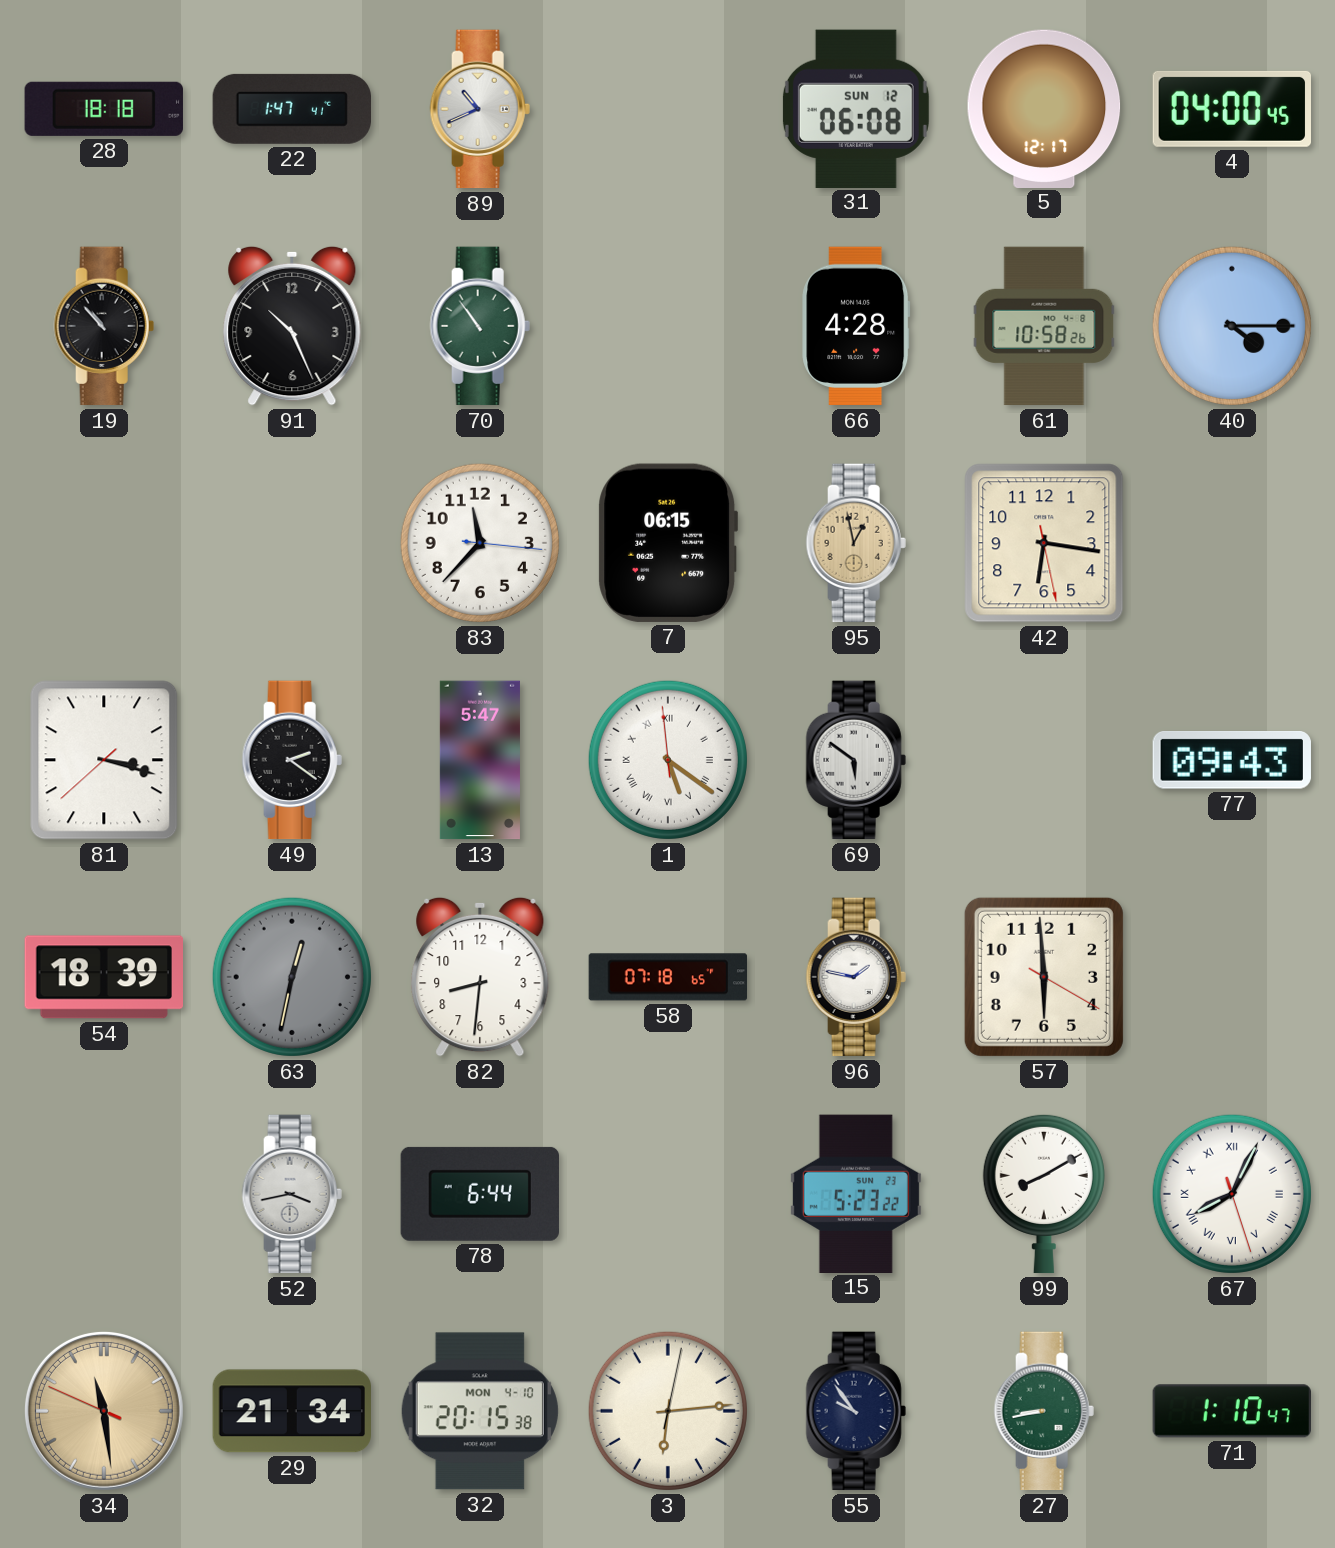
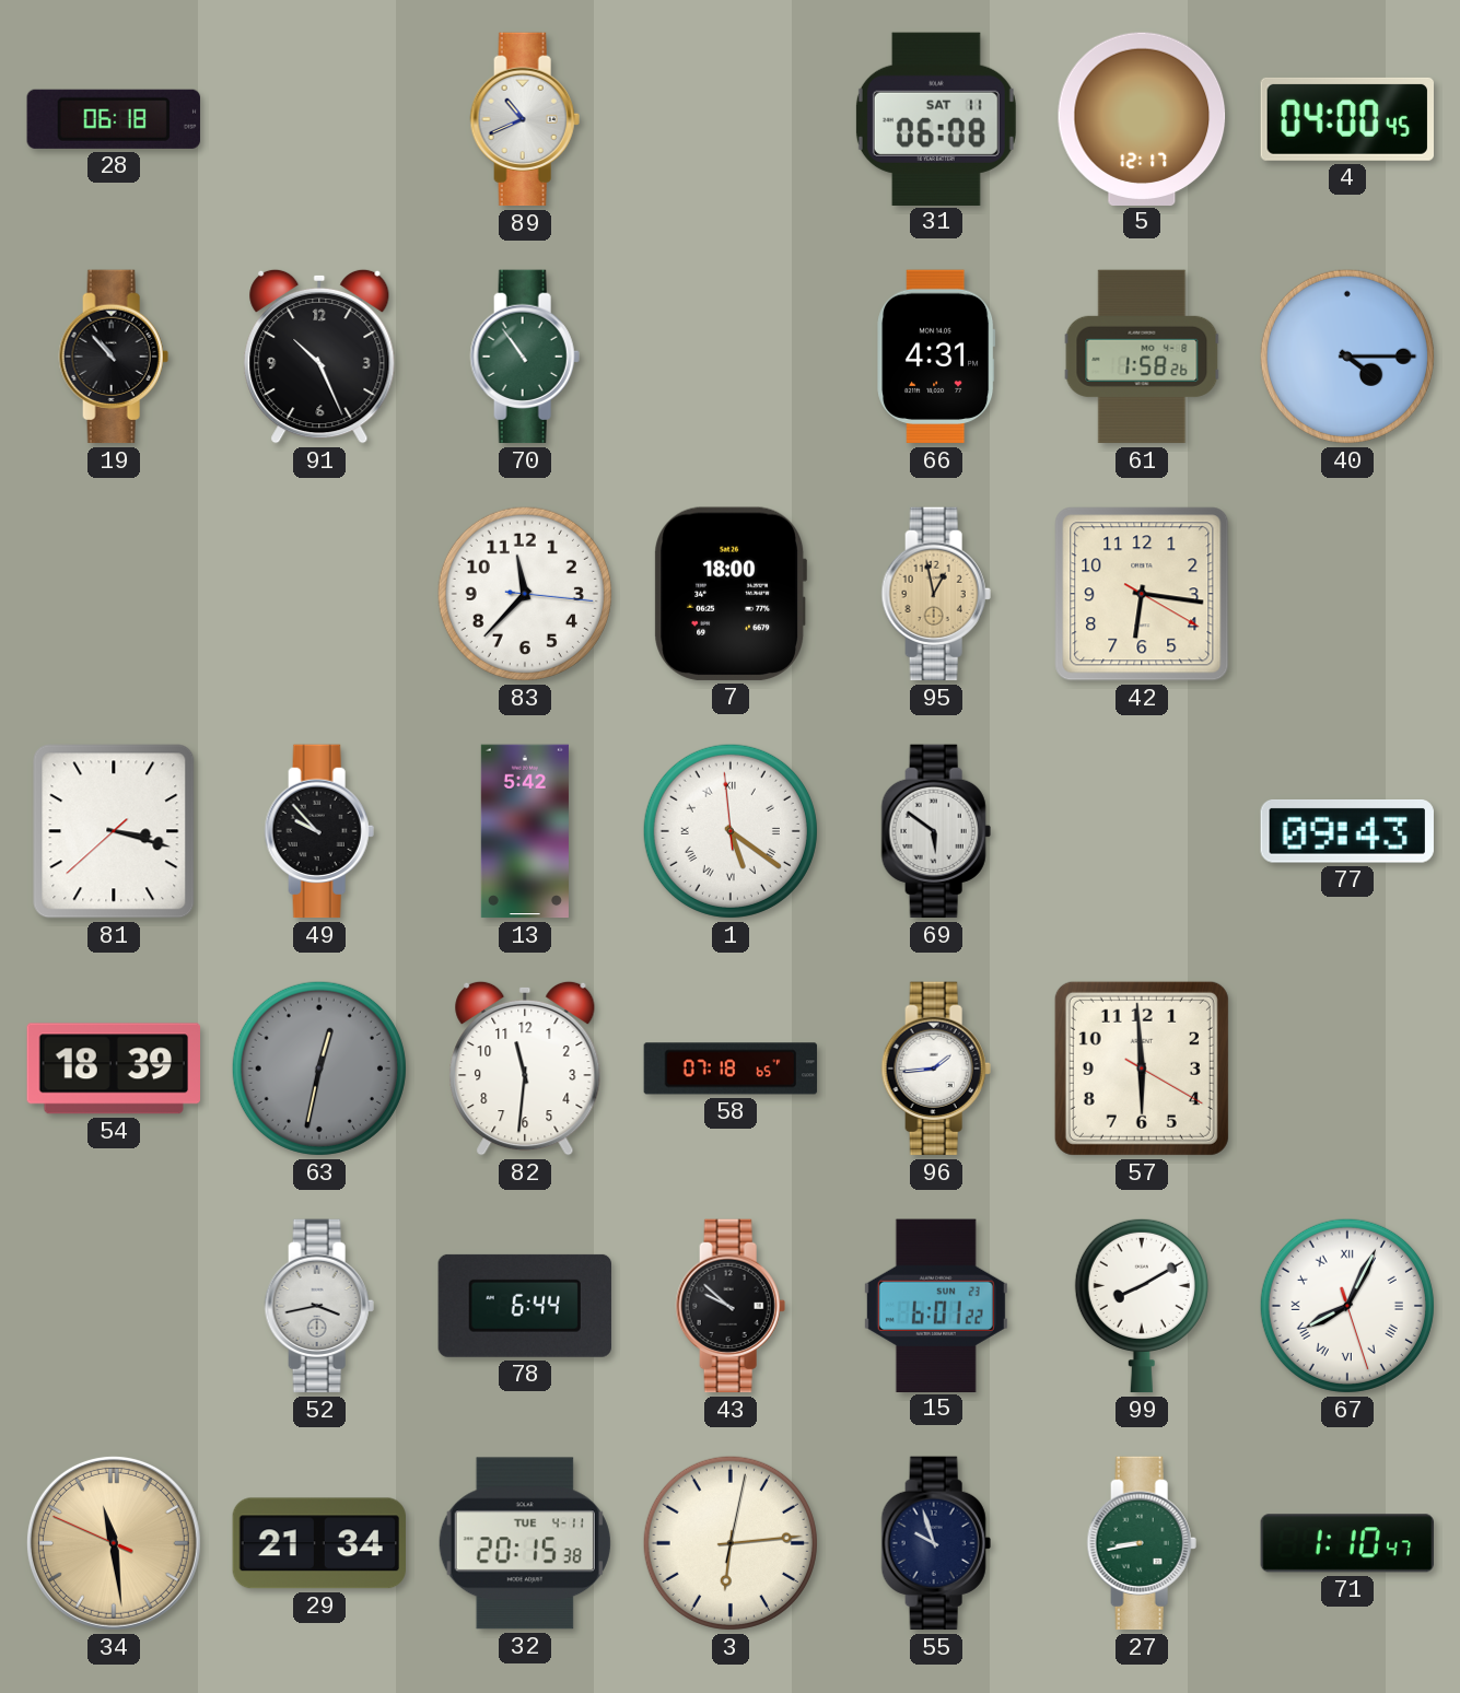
28: 18:18 -> 06:18 (114, 119)
22: 1:47 -> none (291, 109)
31 date: SUN 12 -> SAT 11 (936, 118)
66: 4:28 -> 4:31 (936, 357)
61: 10:58 -> 1:58 (1142, 357)
7: 06:15 -> 18:00 (729, 594)
42: 6:16:28 -> 6:16:20 (1142, 594)
49: 2:21 -> 9:53 (319, 831)
13: 5:47 -> 5:42 (525, 831)
82: 8:31 -> 11:31 (525, 1069)
96: 1:47 -> 1:44 (936, 1069)
43: none -> 9:52 (731, 1306)
15: 5:23 -> 6:01 (936, 1305)
32 date: MON 4-10 -> TUE 4-11 (525, 1543)
55: 9:54 -> 9:57 (936, 1543)
